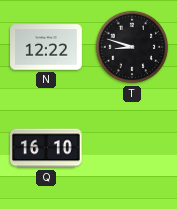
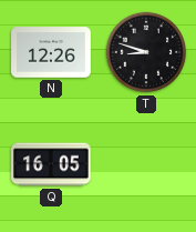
N: 12:22 -> 12:26 (51, 52)
Q: 16:10 -> 16:05 (51, 164)
